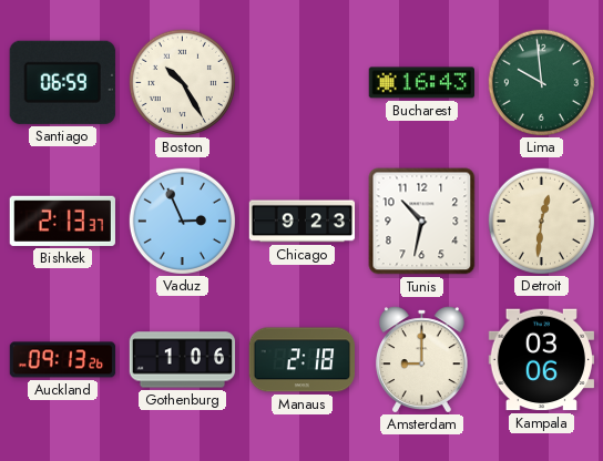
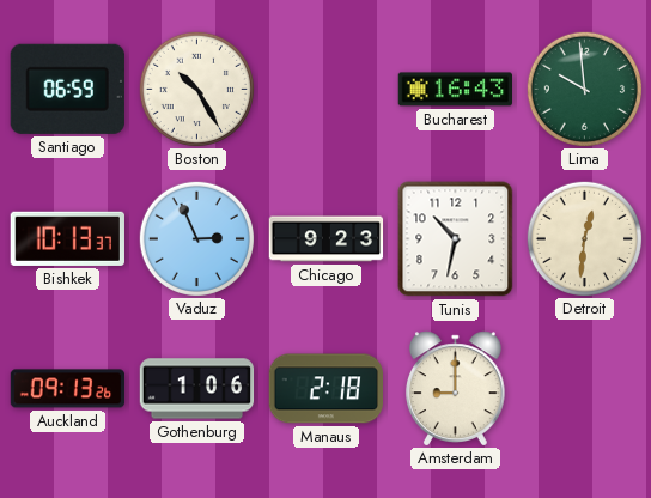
Bishkek: 2:13 -> 10:13 (67, 238)
Kampala: 03:06 -> none (541, 360)
